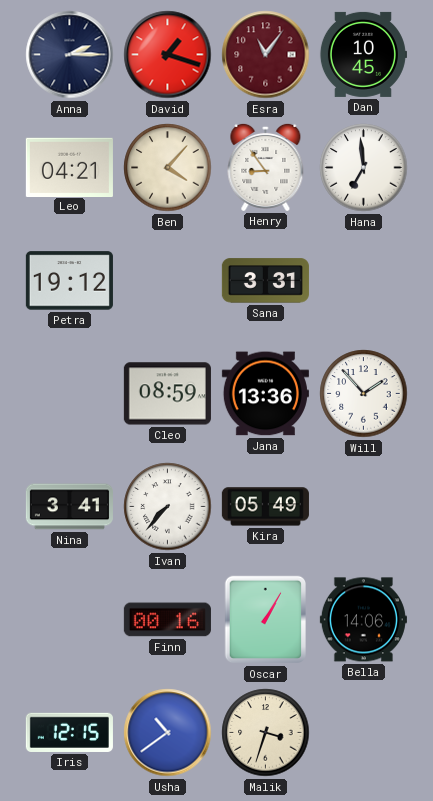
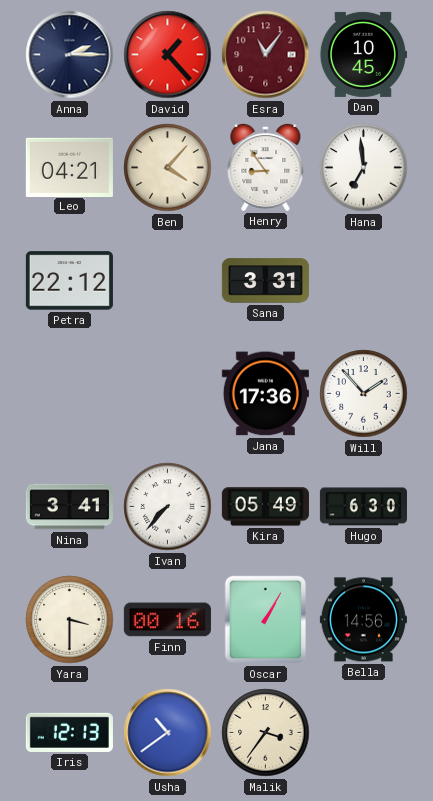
David: 1:18 -> 1:23 (168, 55)
Petra: 19:12 -> 22:12 (69, 281)
Cleo: 08:59 -> none (167, 394)
Jana: 13:36 -> 17:36 (265, 394)
Hugo: none -> 6:30 (363, 507)
Yara: none -> 3:30 (70, 620)
Bella: 14:06 -> 14:56 (363, 620)
Iris: 12:15 -> 12:13 (69, 732)
Malik: 3:33 -> 3:36 (266, 733)
